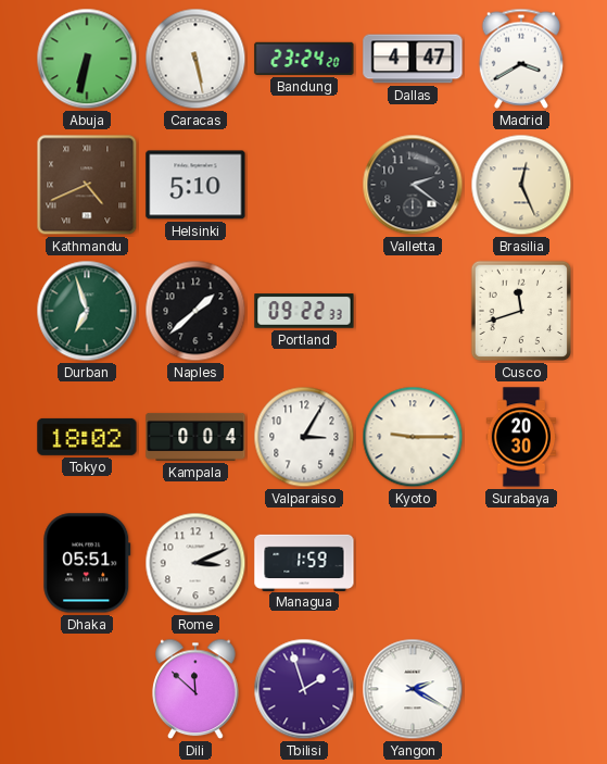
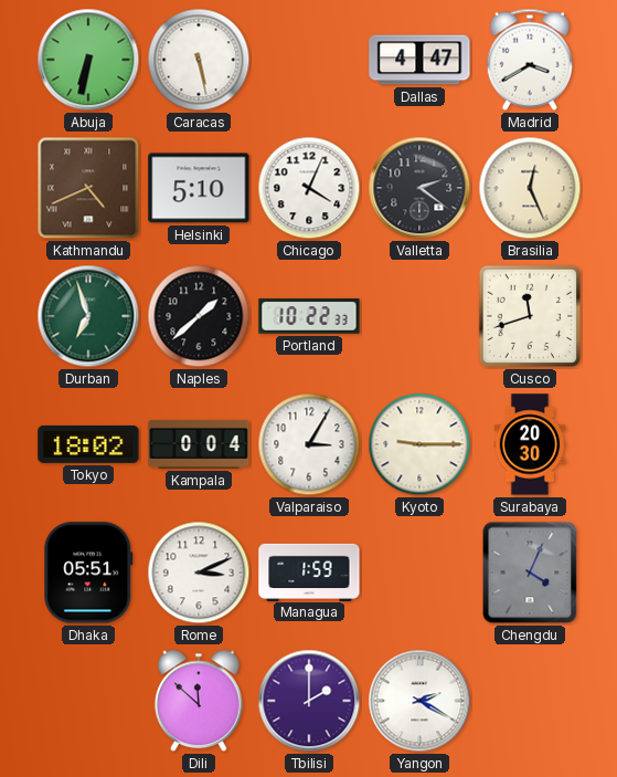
Bandung: 23:24 -> none (304, 59)
Chicago: none -> 4:04 (309, 188)
Portland: 09:22 -> 10:22 (309, 316)
Chengdu: none -> 4:04 (530, 573)
Tbilisi: 1:57 -> 2:00 (309, 701)
